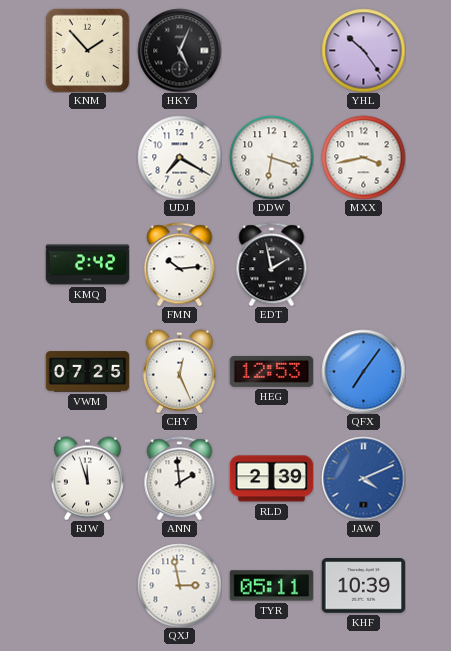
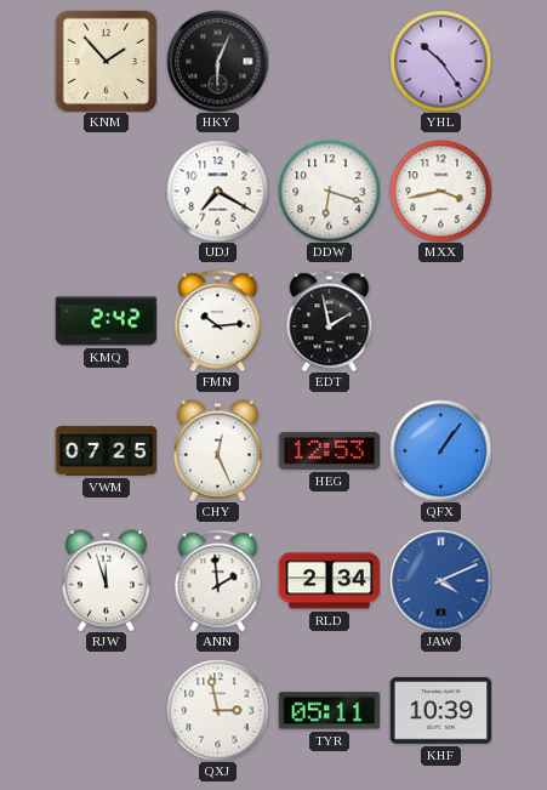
HKY: 5:04 -> 6:04 (217, 61)
QFX: 7:06 -> 1:06 (440, 450)
RLD: 2:39 -> 2:34 (329, 581)
